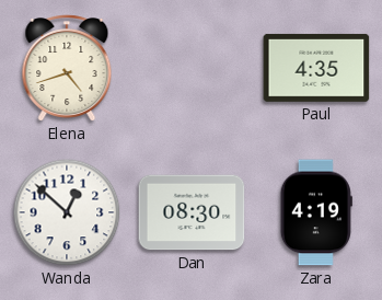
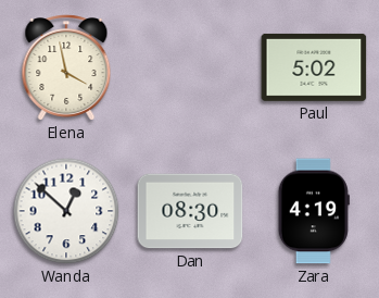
Elena: 4:42 -> 3:58 (66, 69)
Paul: 4:35 -> 5:02 (314, 67)
